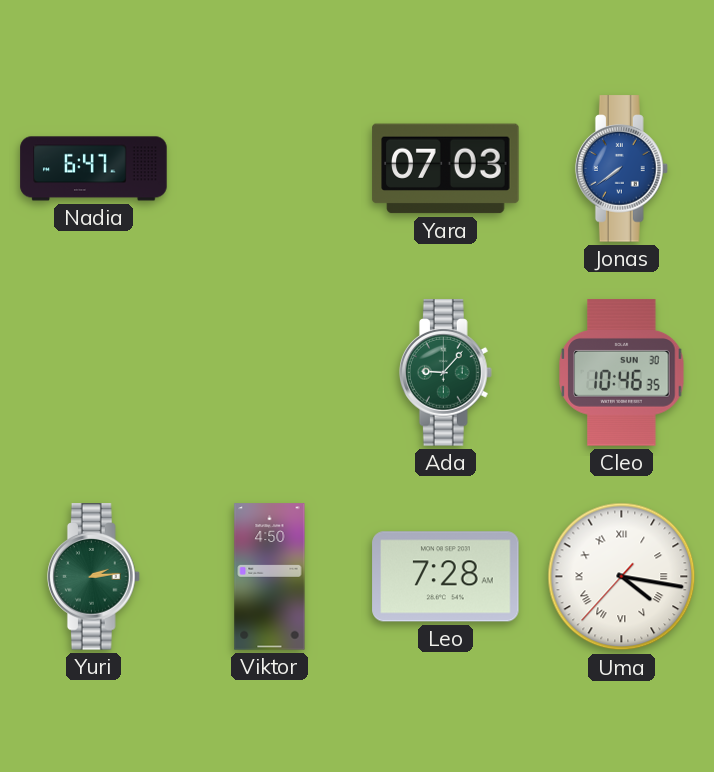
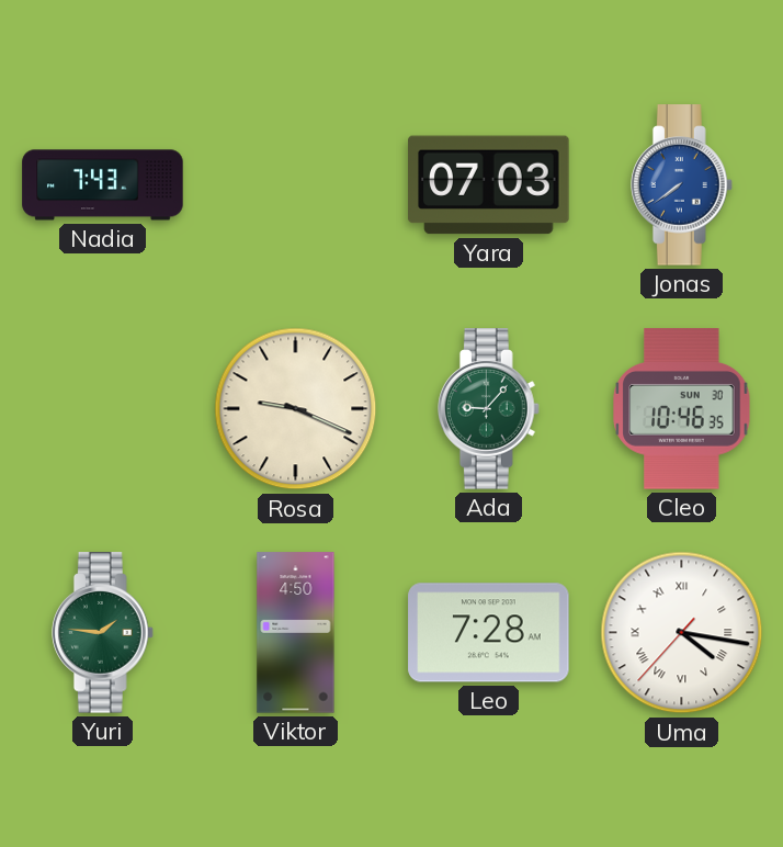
Nadia: 6:47 -> 7:43 (103, 185)
Rosa: none -> 9:19 (296, 409)
Yuri: 2:14 -> 1:46 (103, 633)
